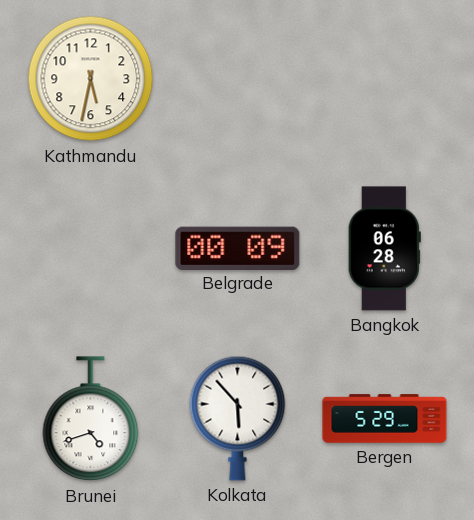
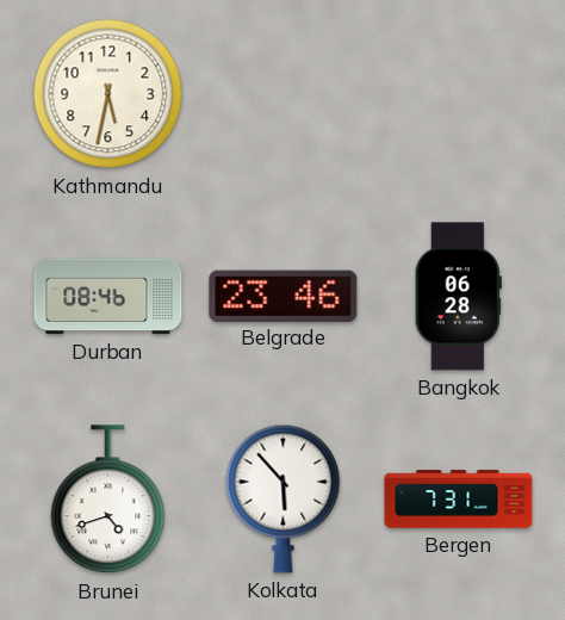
Durban: none -> 08:46 (108, 297)
Belgrade: 00:09 -> 23:46 (284, 296)
Bergen: 5:29 -> 7:31 (459, 500)
